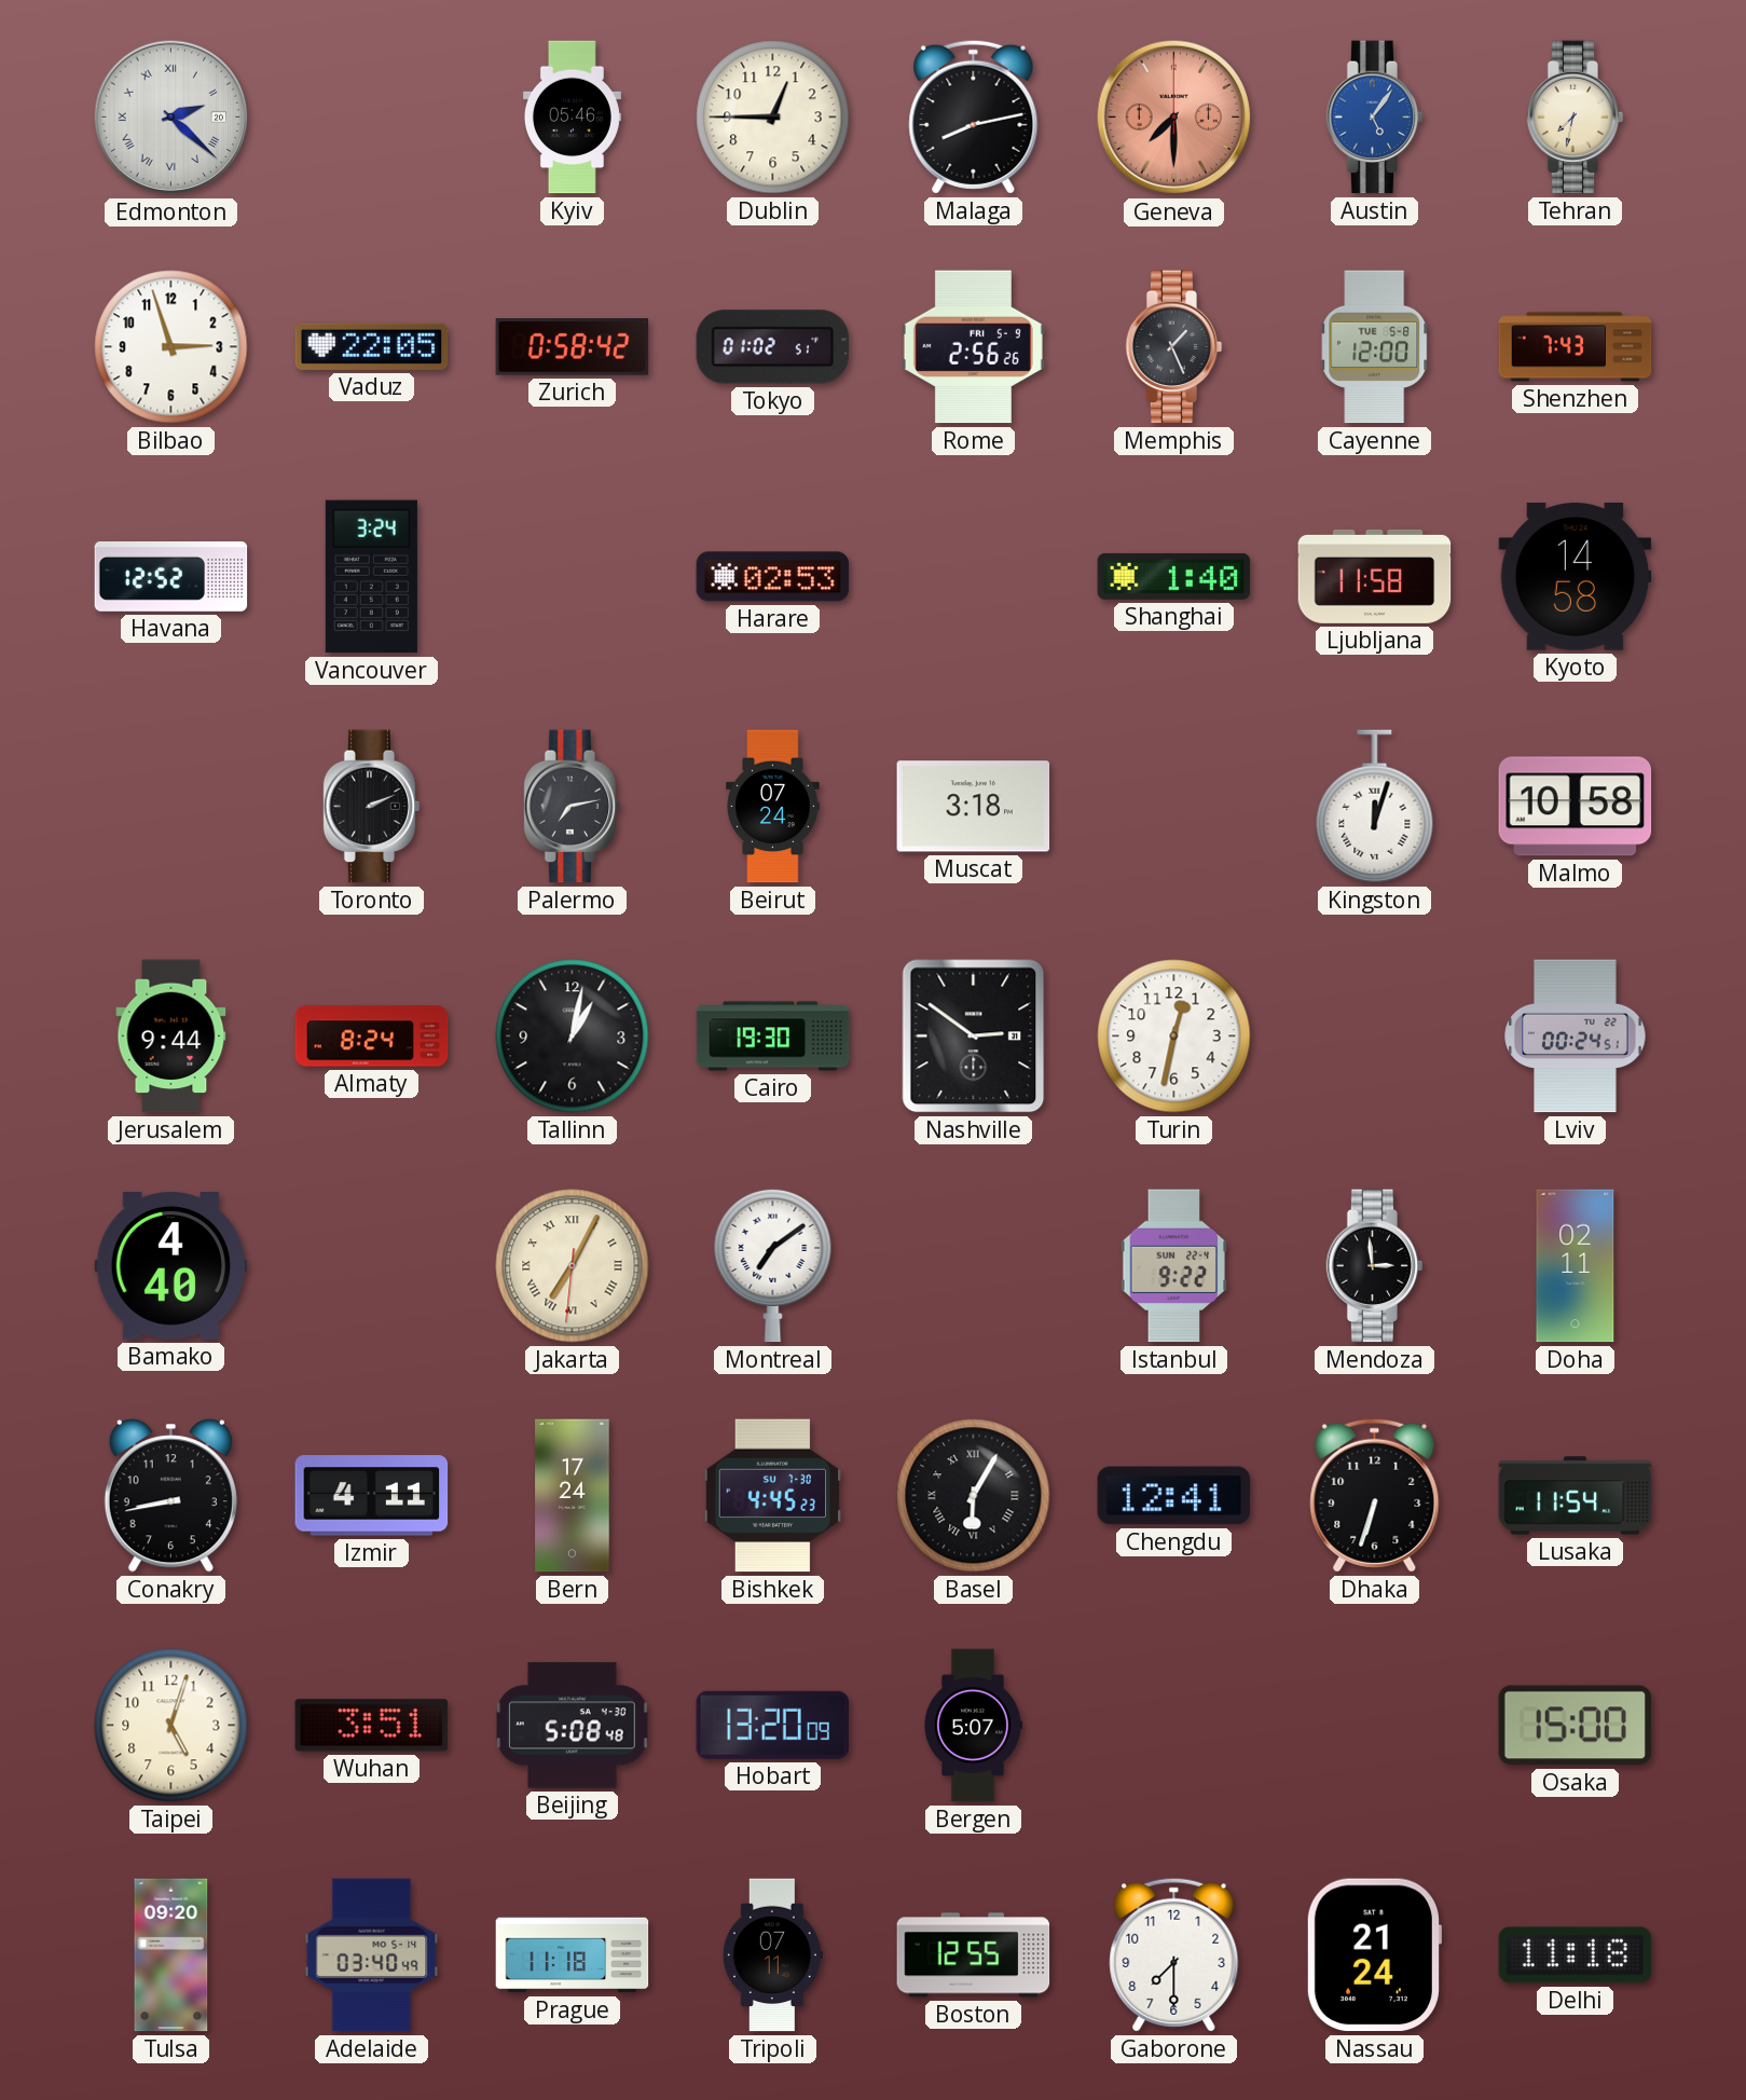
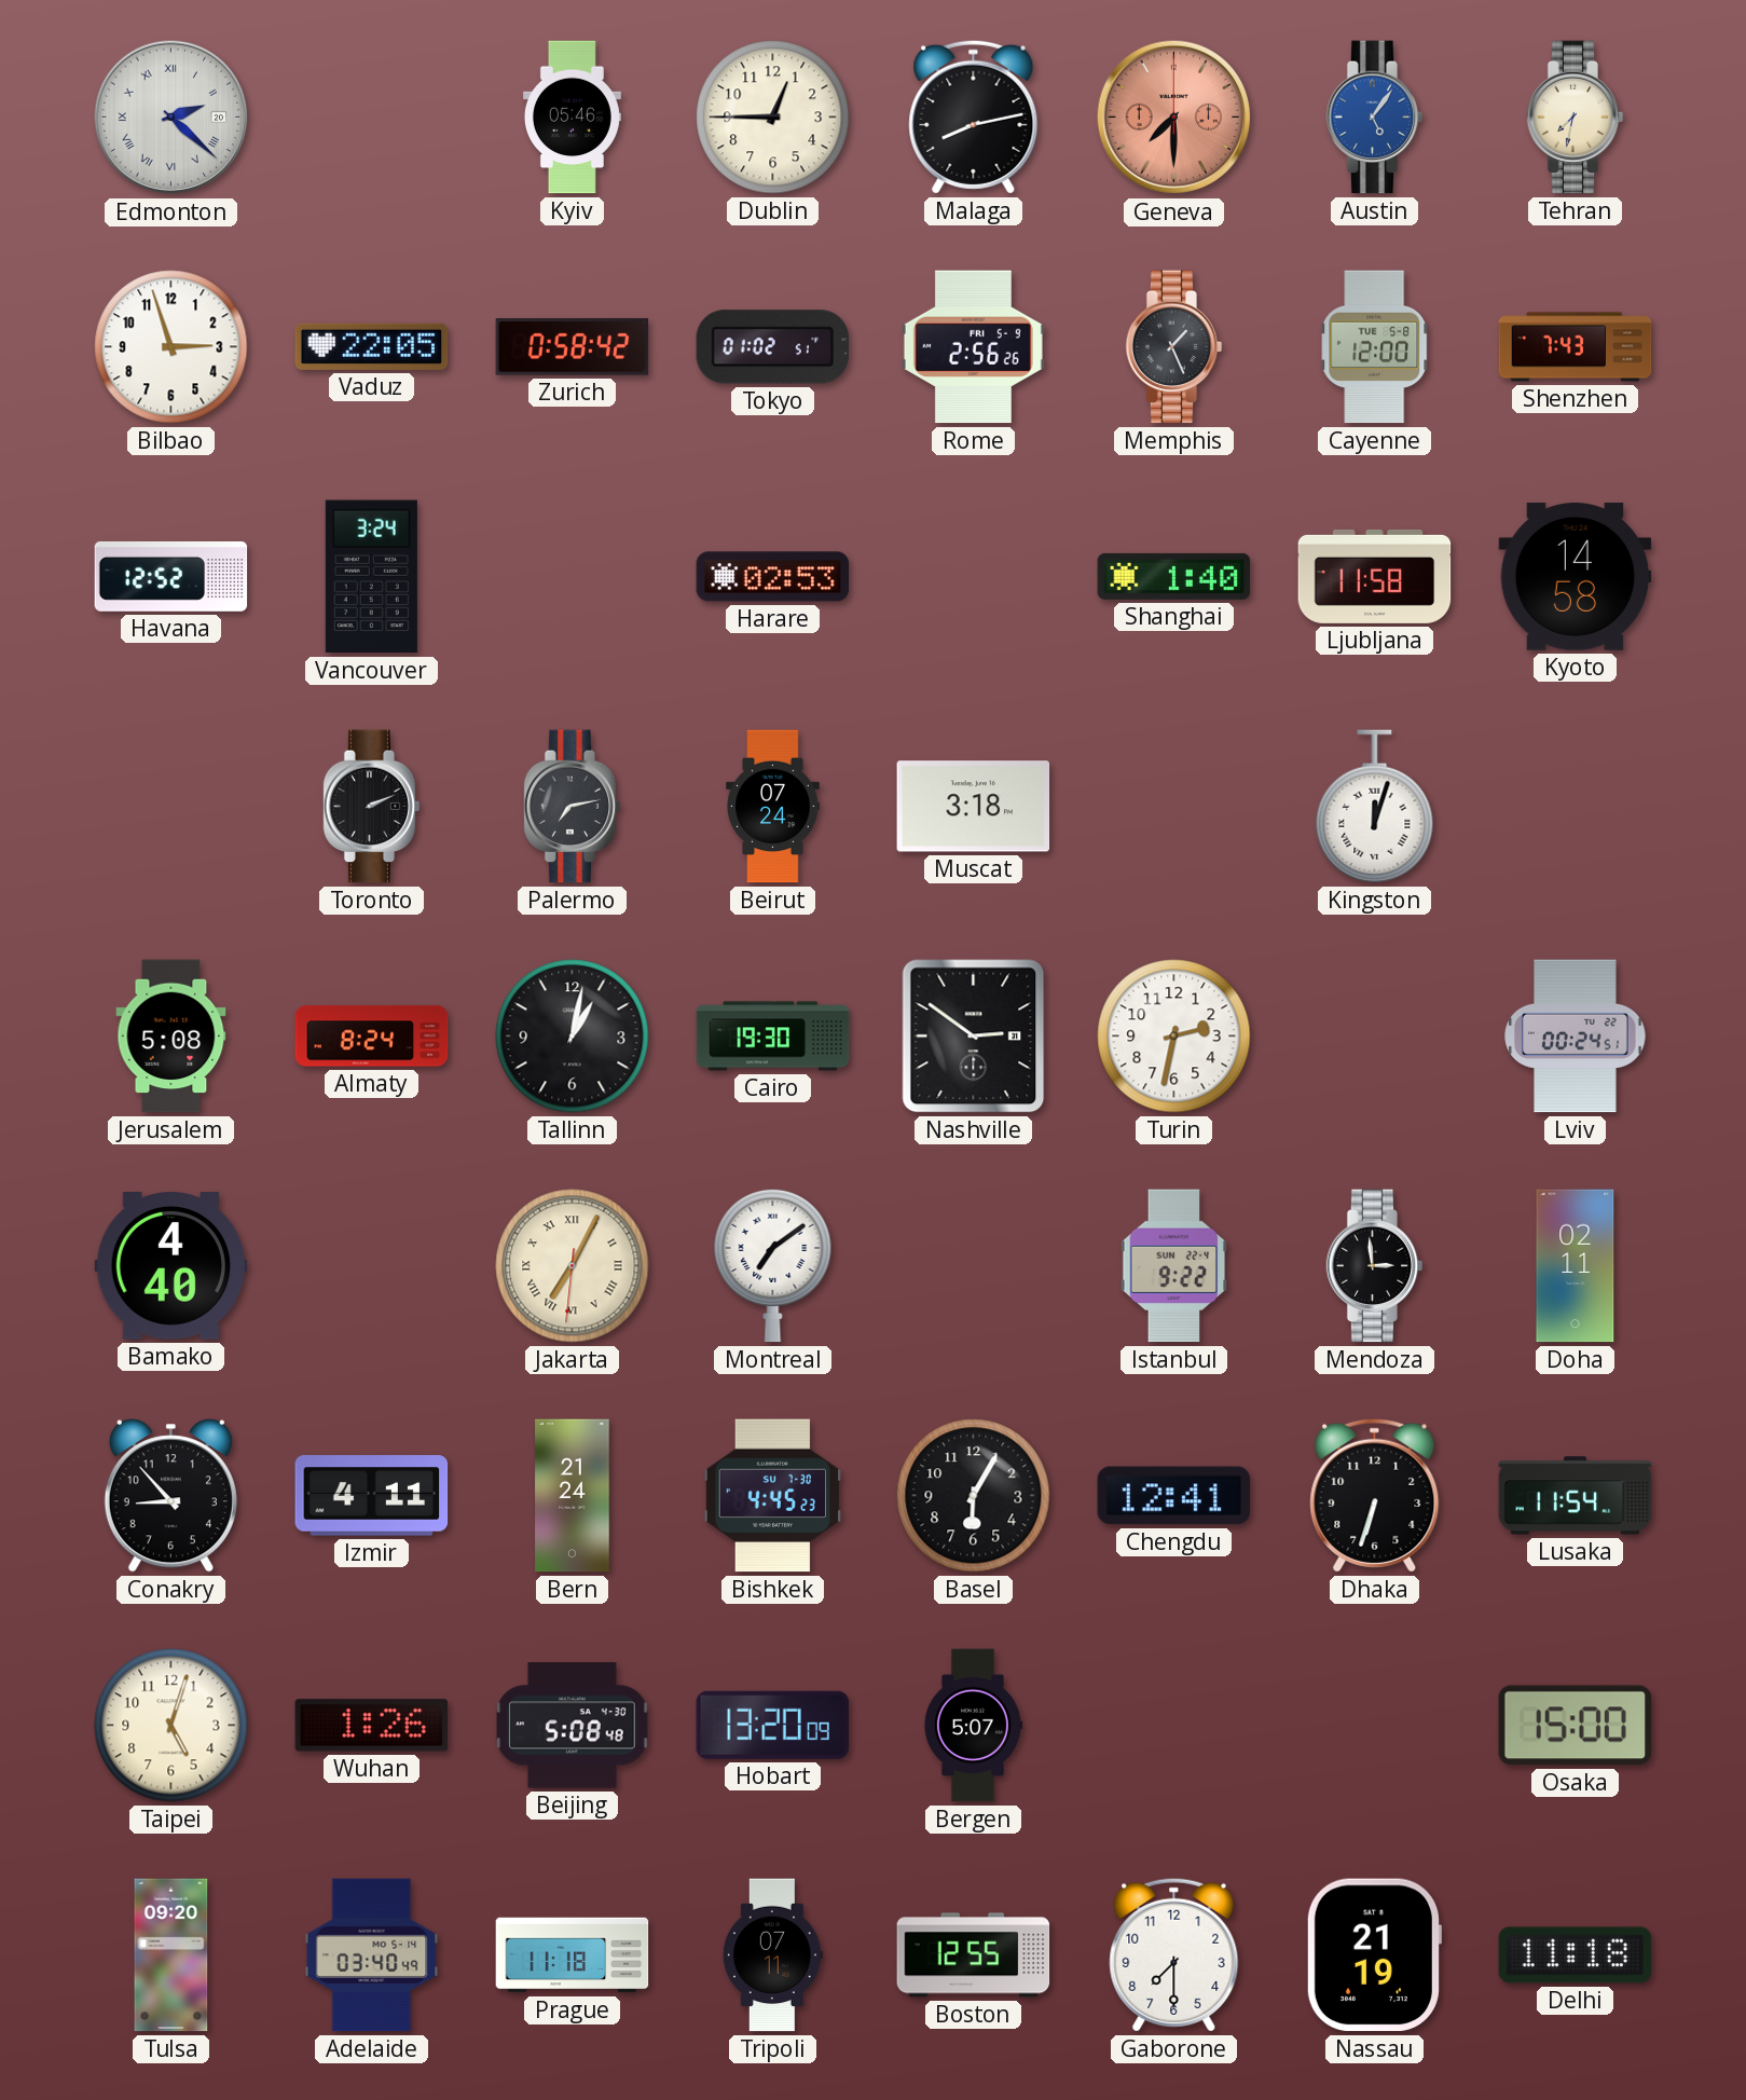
Malmo: 10:58 -> none (1576, 807)
Jerusalem: 9:44 -> 5:08 (171, 1037)
Turin: 12:32 -> 2:32 (1174, 1037)
Conakry: 8:43 -> 8:53 (170, 1496)
Bern: 17:24 -> 21:24 (573, 1496)
Basel numerals: Roman -> Arabic (974, 1496)
Wuhan: 3:51 -> 1:26 (372, 1726)
Nassau: 21:24 -> 21:19 (1374, 1955)
